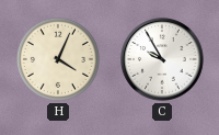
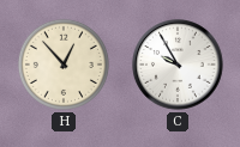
H: 4:04 -> 12:53 (64, 65)
